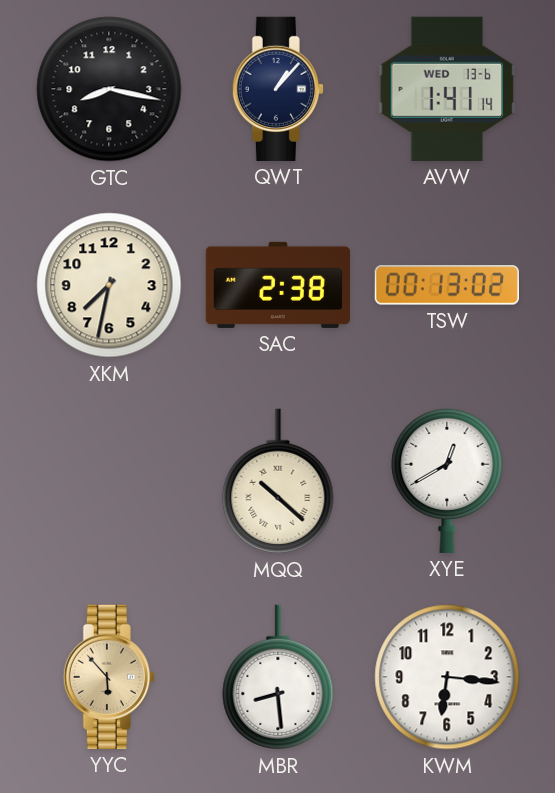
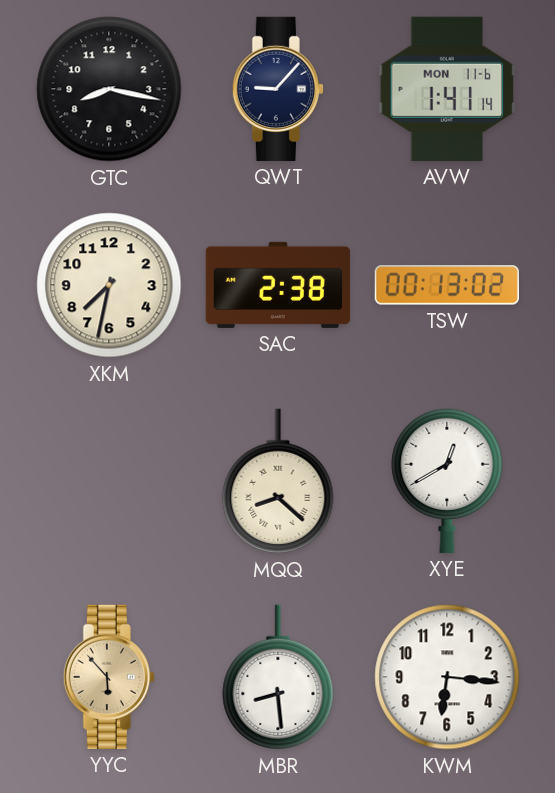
QWT: 1:07 -> 9:07 (278, 89)
AVW date: WED 13-6 -> MON 11-6 (447, 89)
MQQ: 10:22 -> 8:22 (278, 481)
